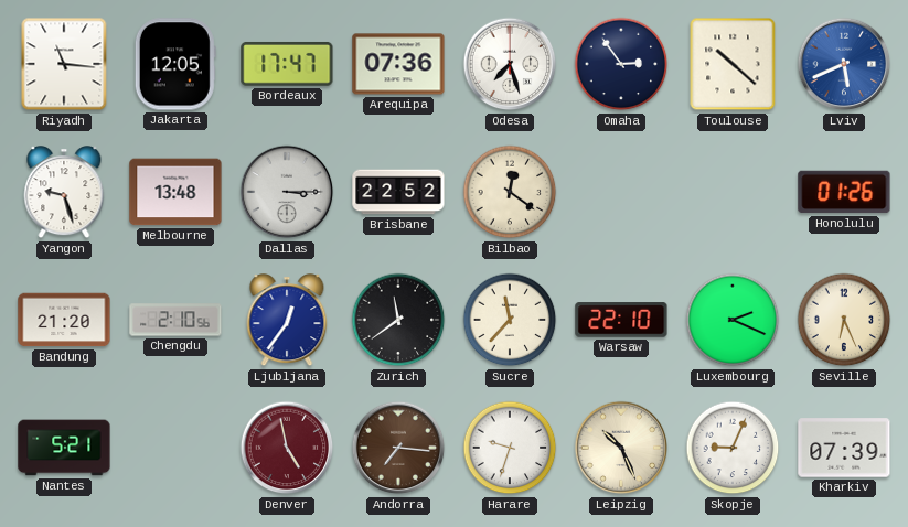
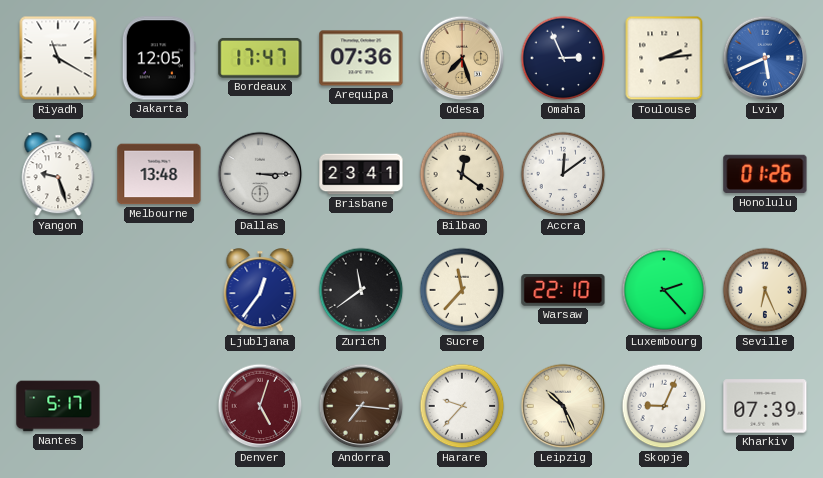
Riyadh: 11:16 -> 11:20 (58, 58)
Odesa dial: white -> champagne (462, 58)
Omaha: 2:54 -> 2:56 (563, 58)
Toulouse: 10:22 -> 2:14 (664, 58)
Brisbane: 22:52 -> 23:41 (361, 174)
Accra: none -> 12:09 (563, 174)
Bandung: 21:20 -> none (64, 320)
Chengdu: 2:10 -> none (175, 320)
Luxembourg: 2:19 -> 2:23 (664, 290)
Nantes: 5:21 -> 5:17 (58, 406)
Denver: 4:58 -> 5:03 (260, 406)
Harare: 9:33 -> 9:37 (462, 406)
